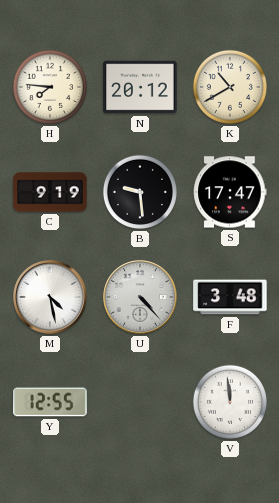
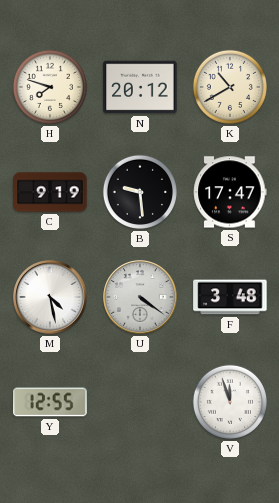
H: 7:46 -> 7:48 (50, 87)
U: 4:23 -> 4:21 (140, 297)
V: 11:59 -> 11:57 (230, 402)
